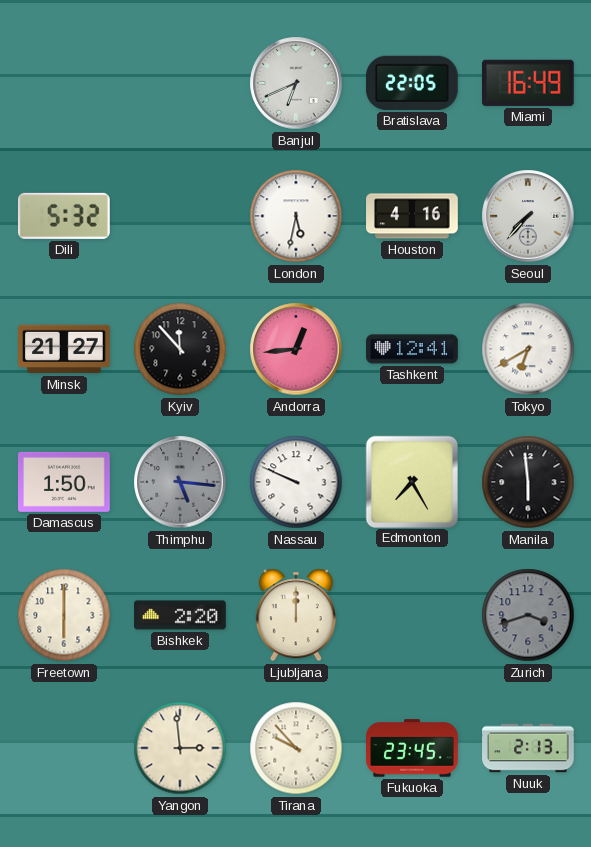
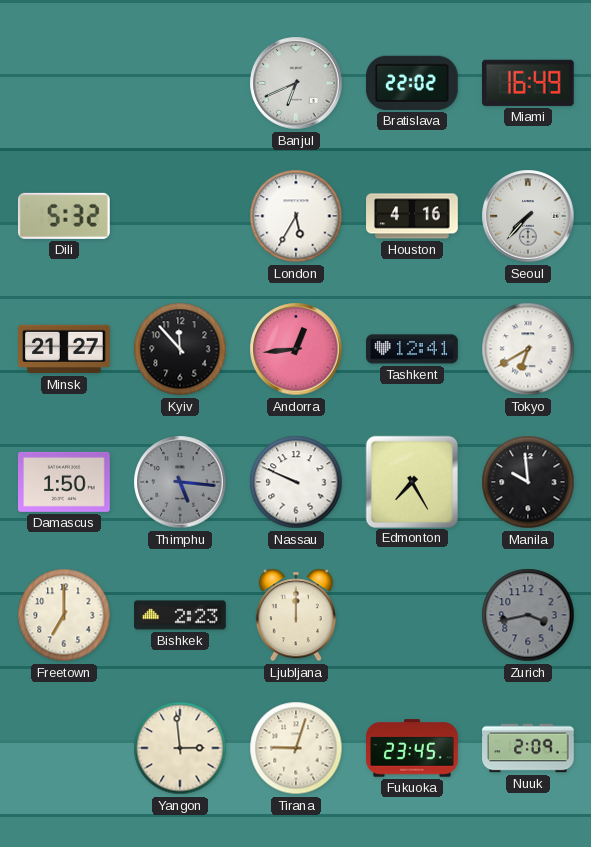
Bratislava: 22:05 -> 22:02 (412, 83)
London: 5:32 -> 5:35 (296, 216)
Manila: 5:59 -> 9:59 (528, 482)
Freetown: 6:00 -> 7:00 (64, 615)
Bishkek: 2:20 -> 2:23 (180, 615)
Zurich: 3:42 -> 3:43 (528, 615)
Tirana: 9:53 -> 9:03 (296, 748)
Nuuk: 2:13 -> 2:09 (528, 748)
